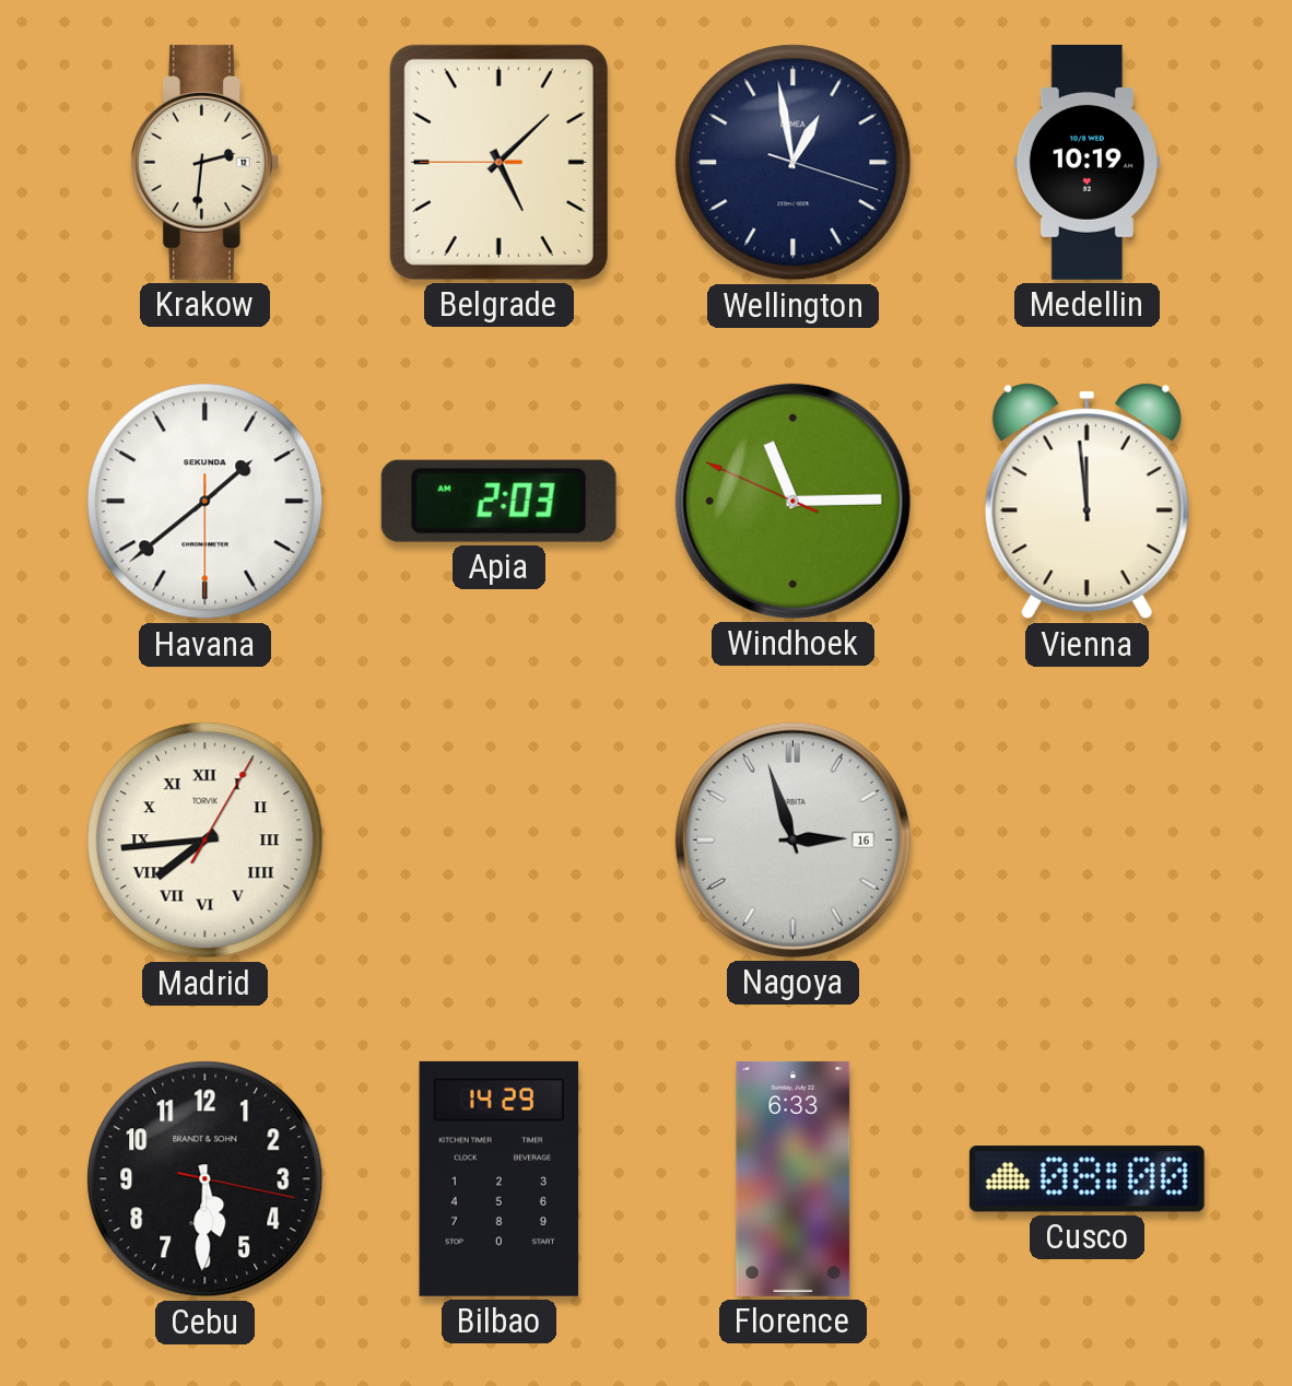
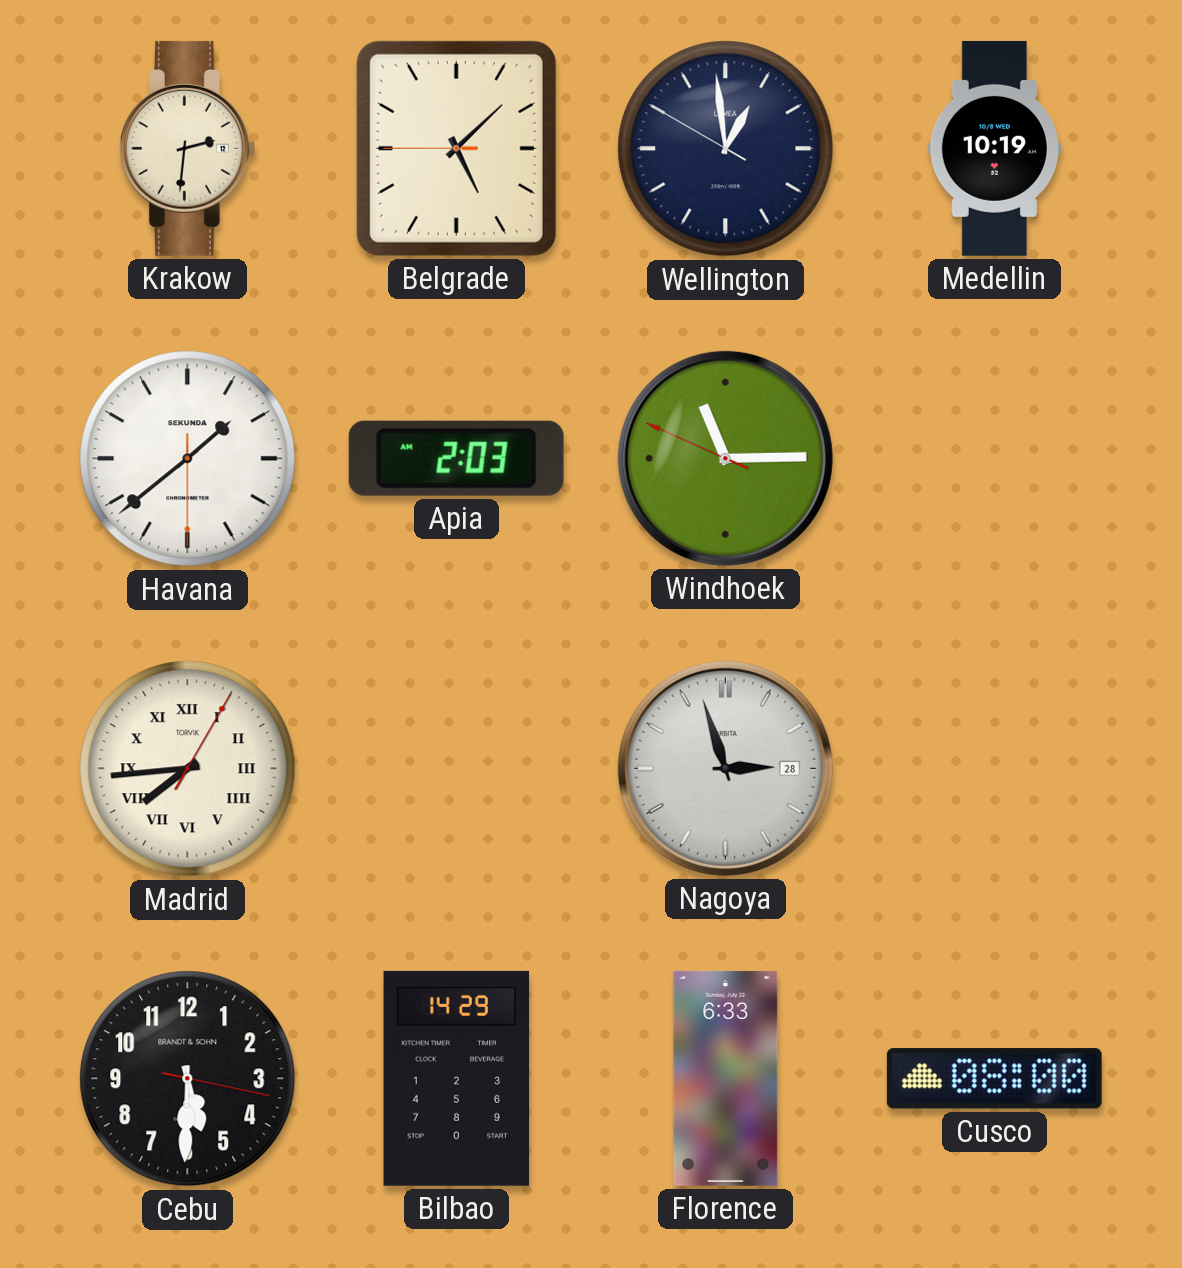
Wellington: 12:58:18 -> 12:58:50 (726, 149)
Vienna: 11:59 -> none (1087, 502)
Nagoya date: 16 -> 28 (725, 768)
